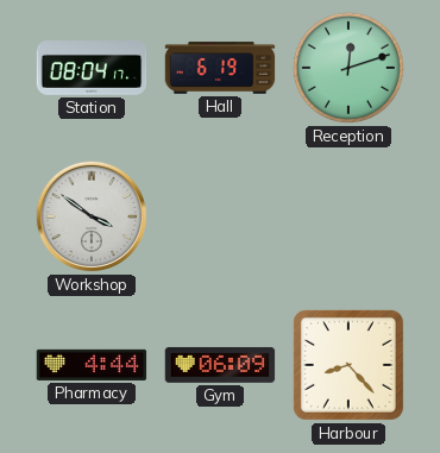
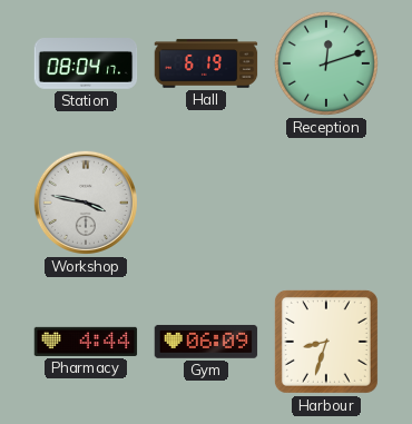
Workshop: 3:51 -> 3:47 (86, 203)
Harbour: 8:23 -> 8:33 (326, 342)
